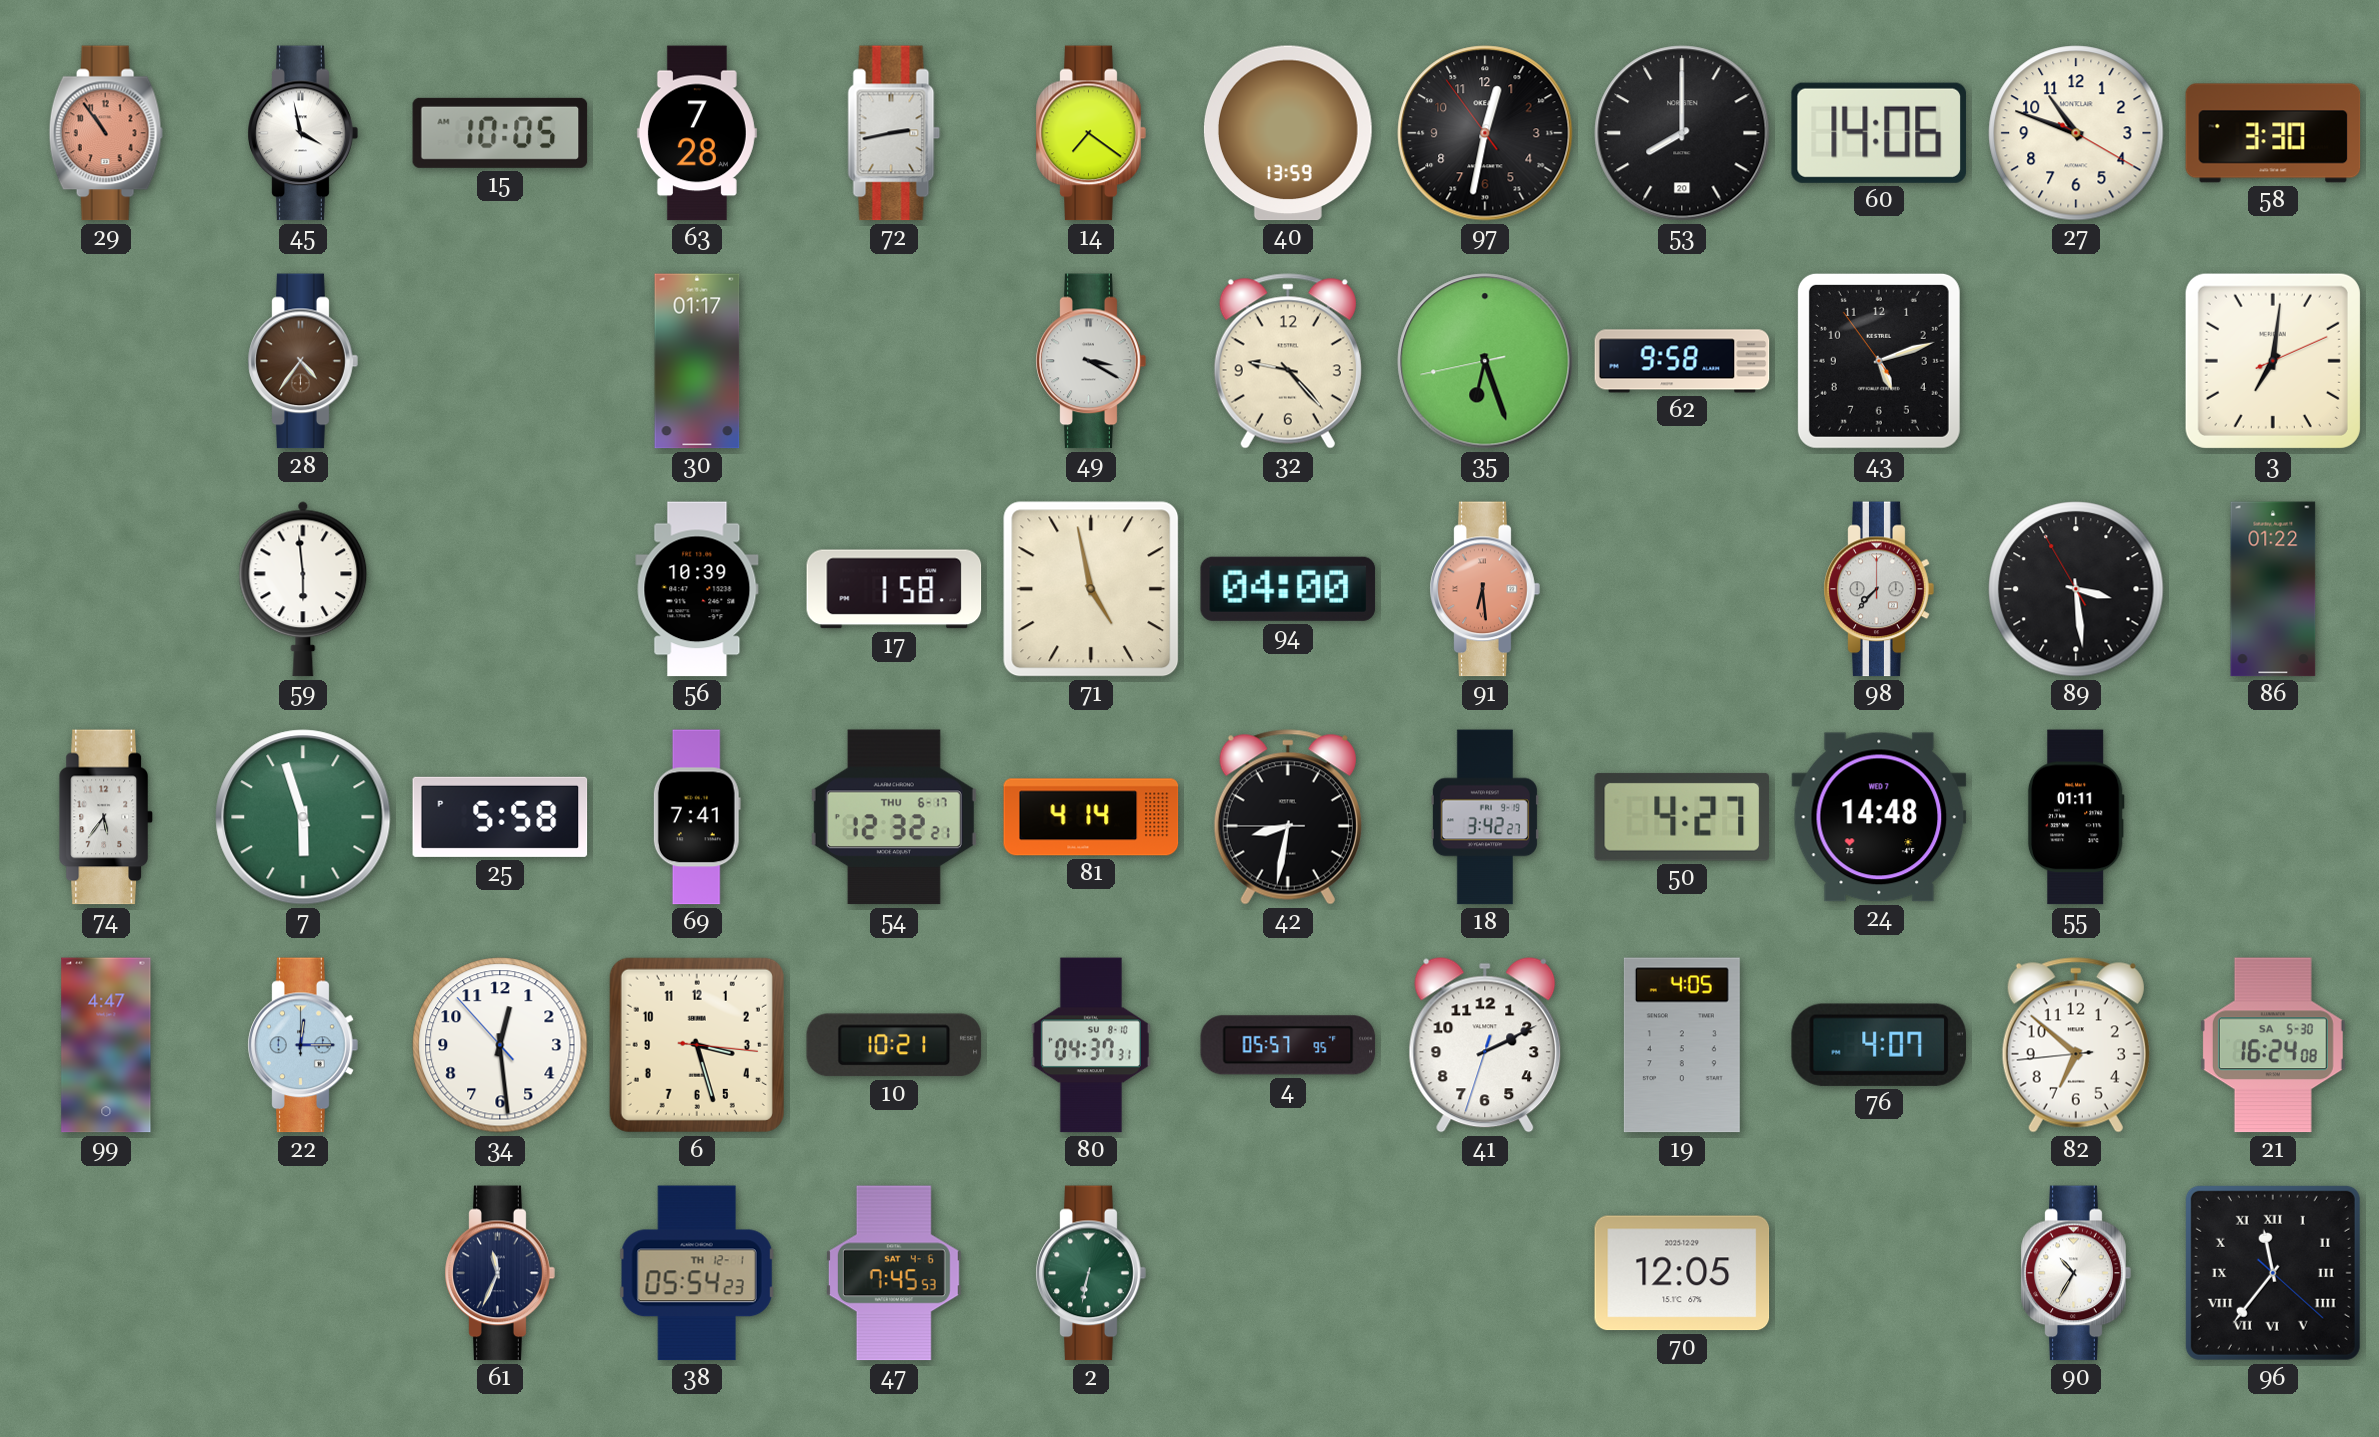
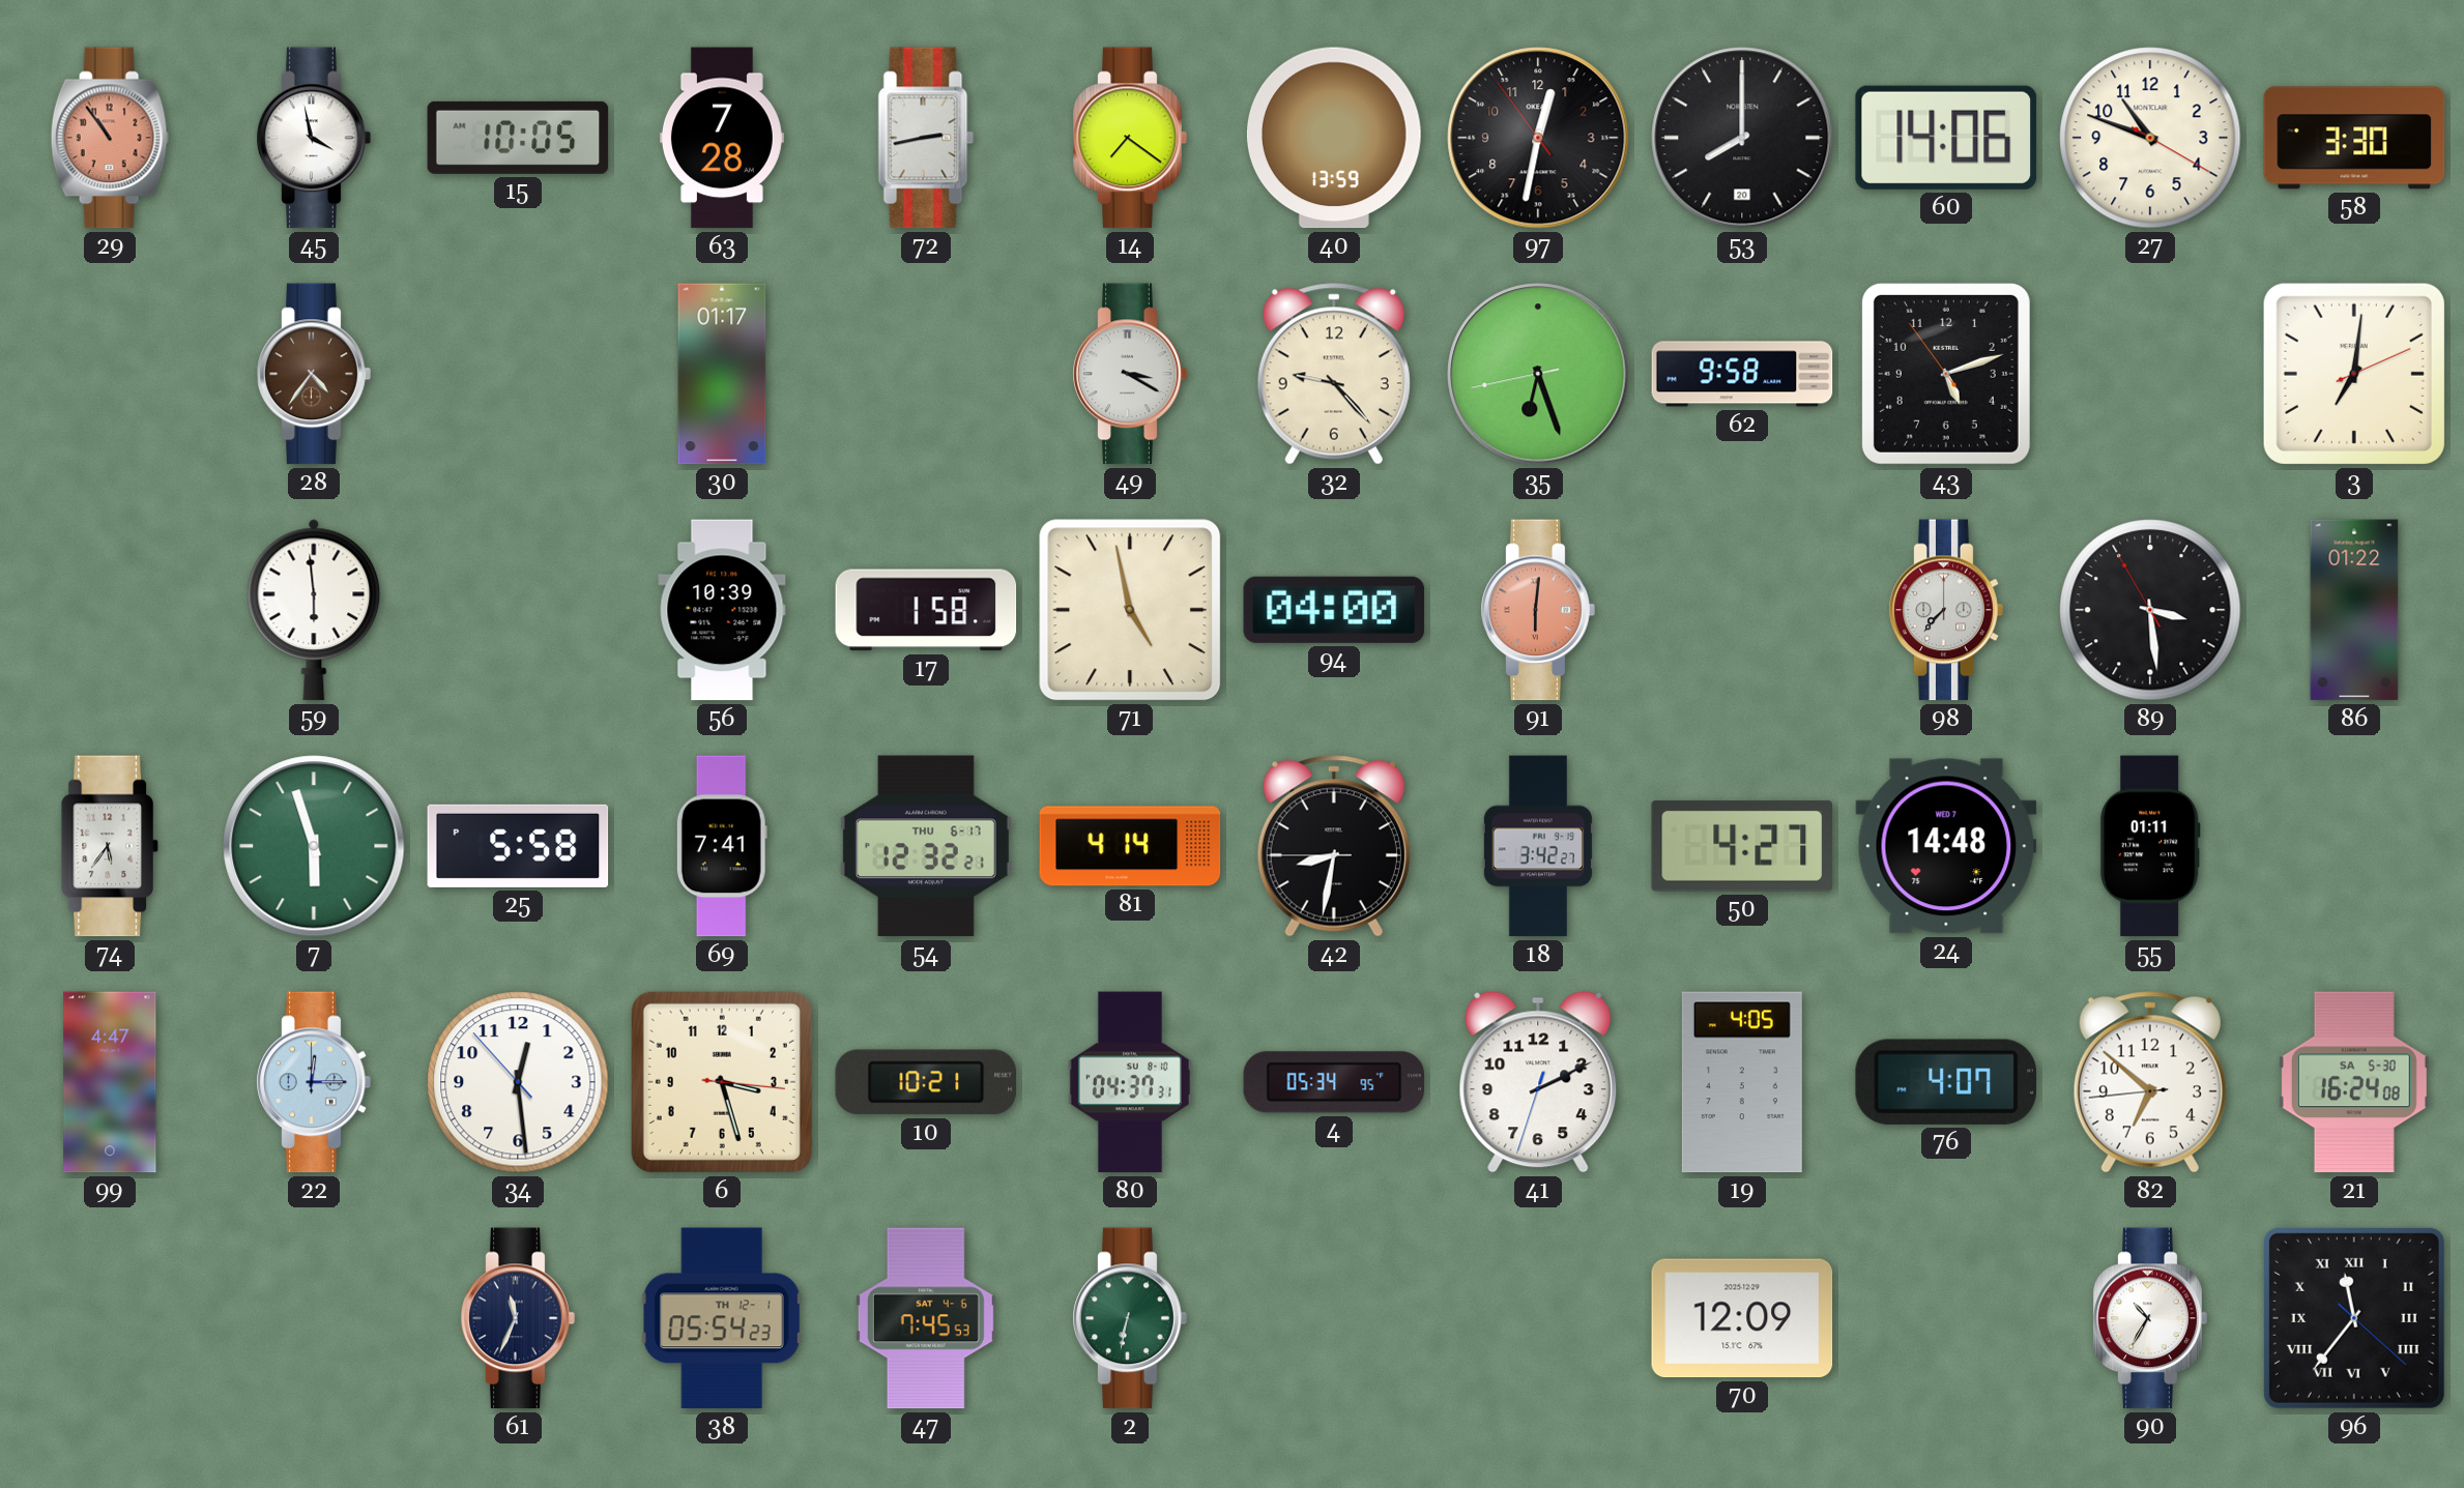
91: 6:29 -> 6:01 (1538, 610)
4: 05:57 -> 05:34 (1334, 1082)
70: 12:05 -> 12:09 (1742, 1318)
